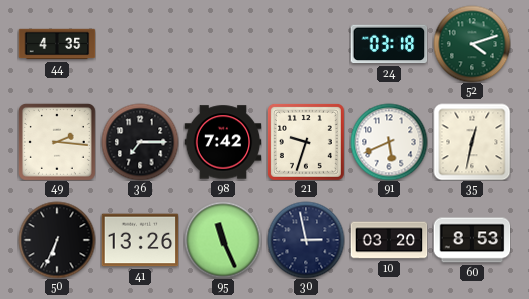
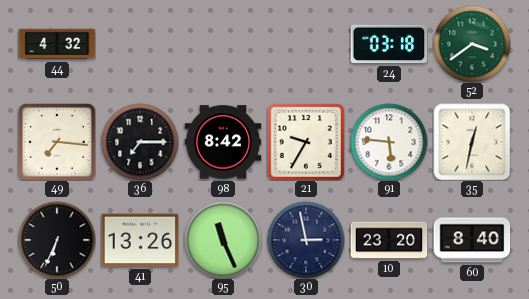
44: 4:35 -> 4:32 (57, 44)
52: 4:12 -> 3:39 (472, 44)
49: 2:16 -> 7:16 (57, 142)
98: 7:42 -> 8:42 (223, 142)
21: 9:33 -> 9:35 (306, 142)
91: 5:41 -> 5:46 (389, 142)
10: 03:20 -> 23:20 (389, 240)
60: 8:53 -> 8:40 (472, 240)
